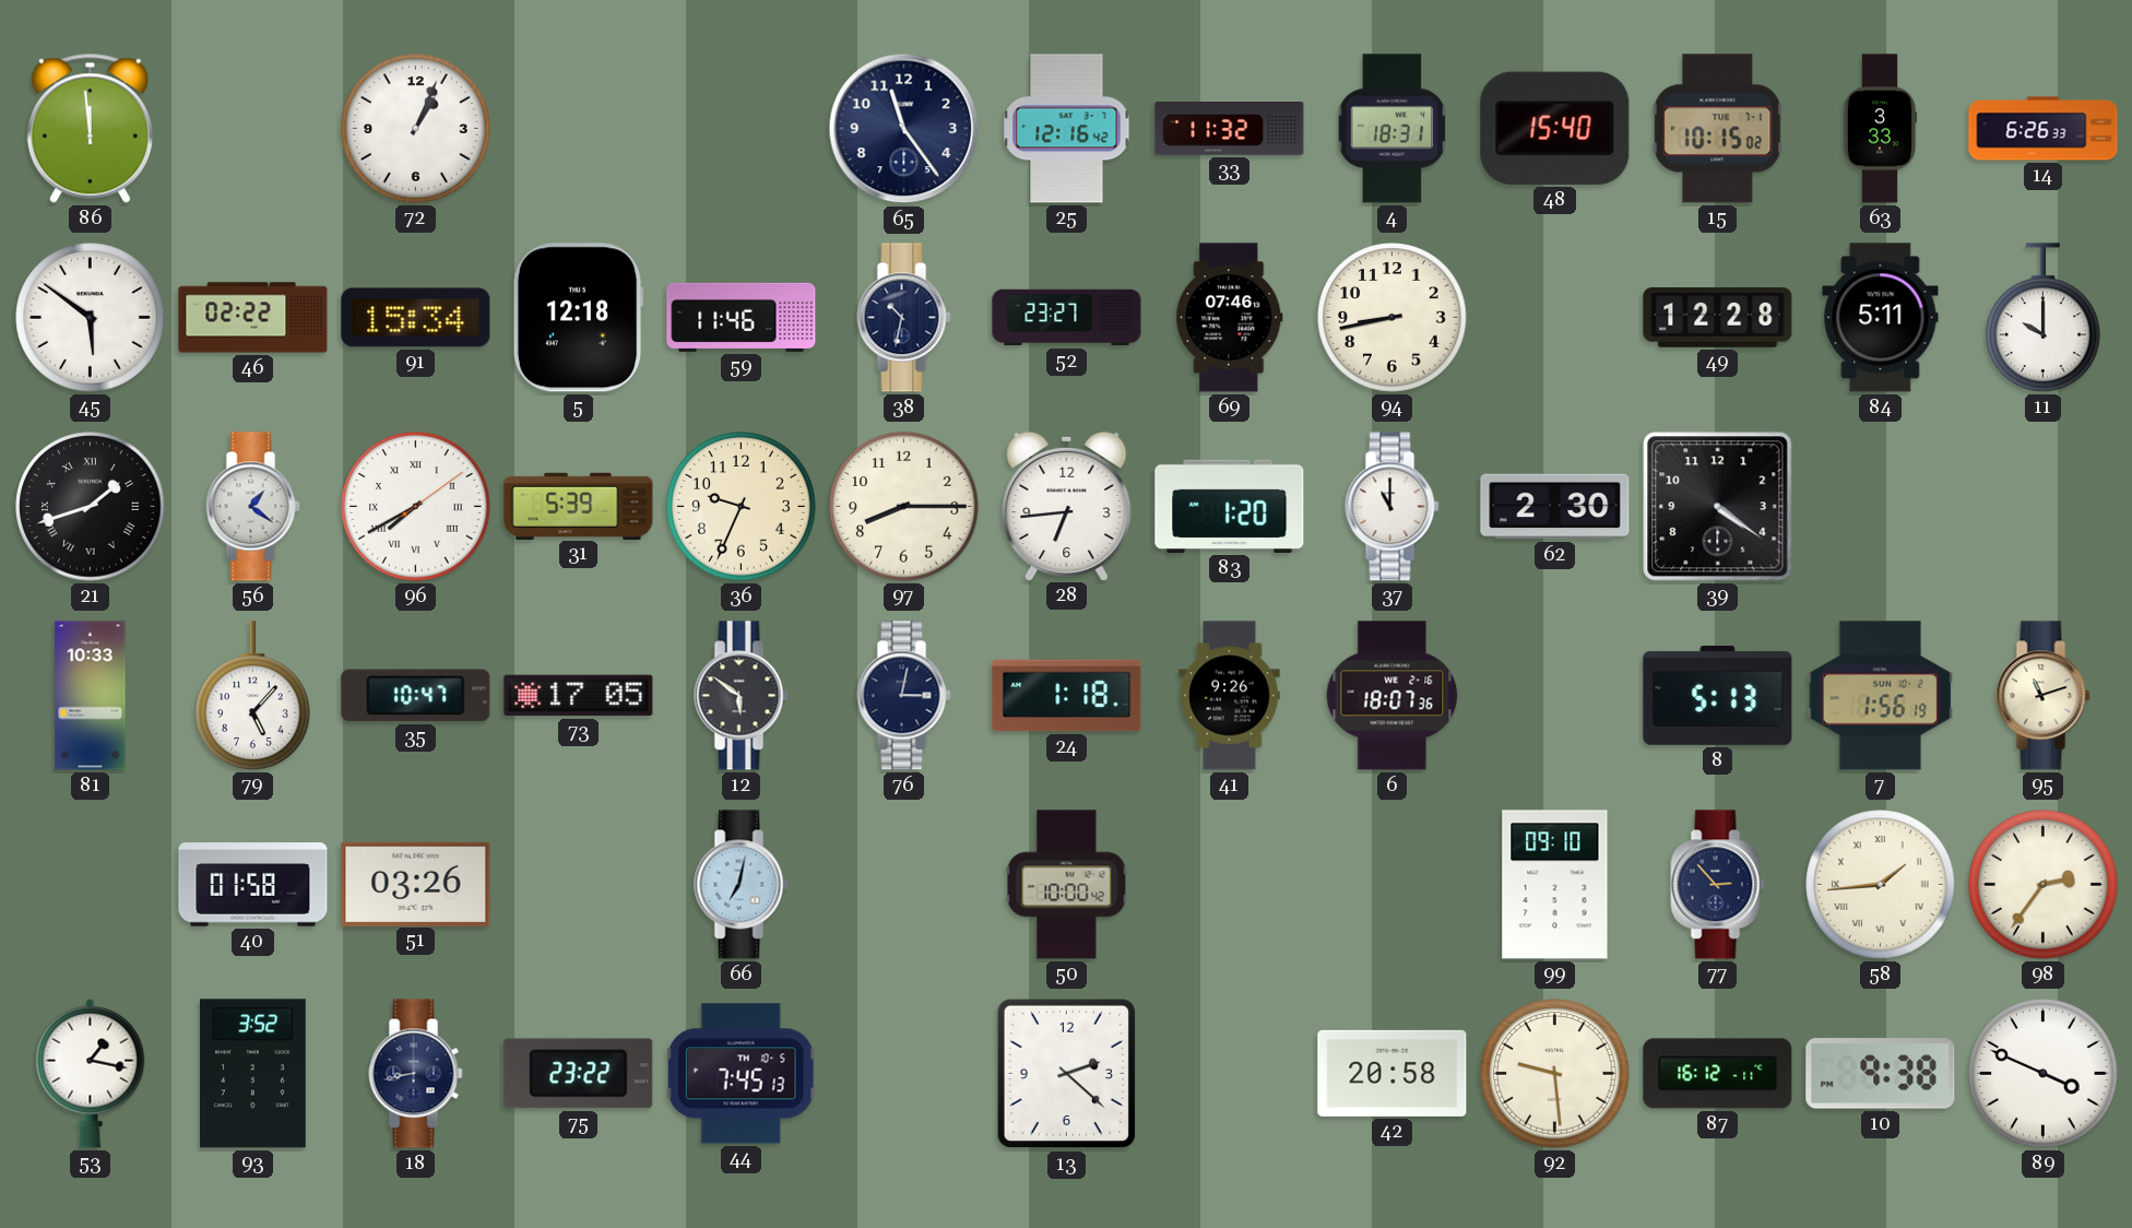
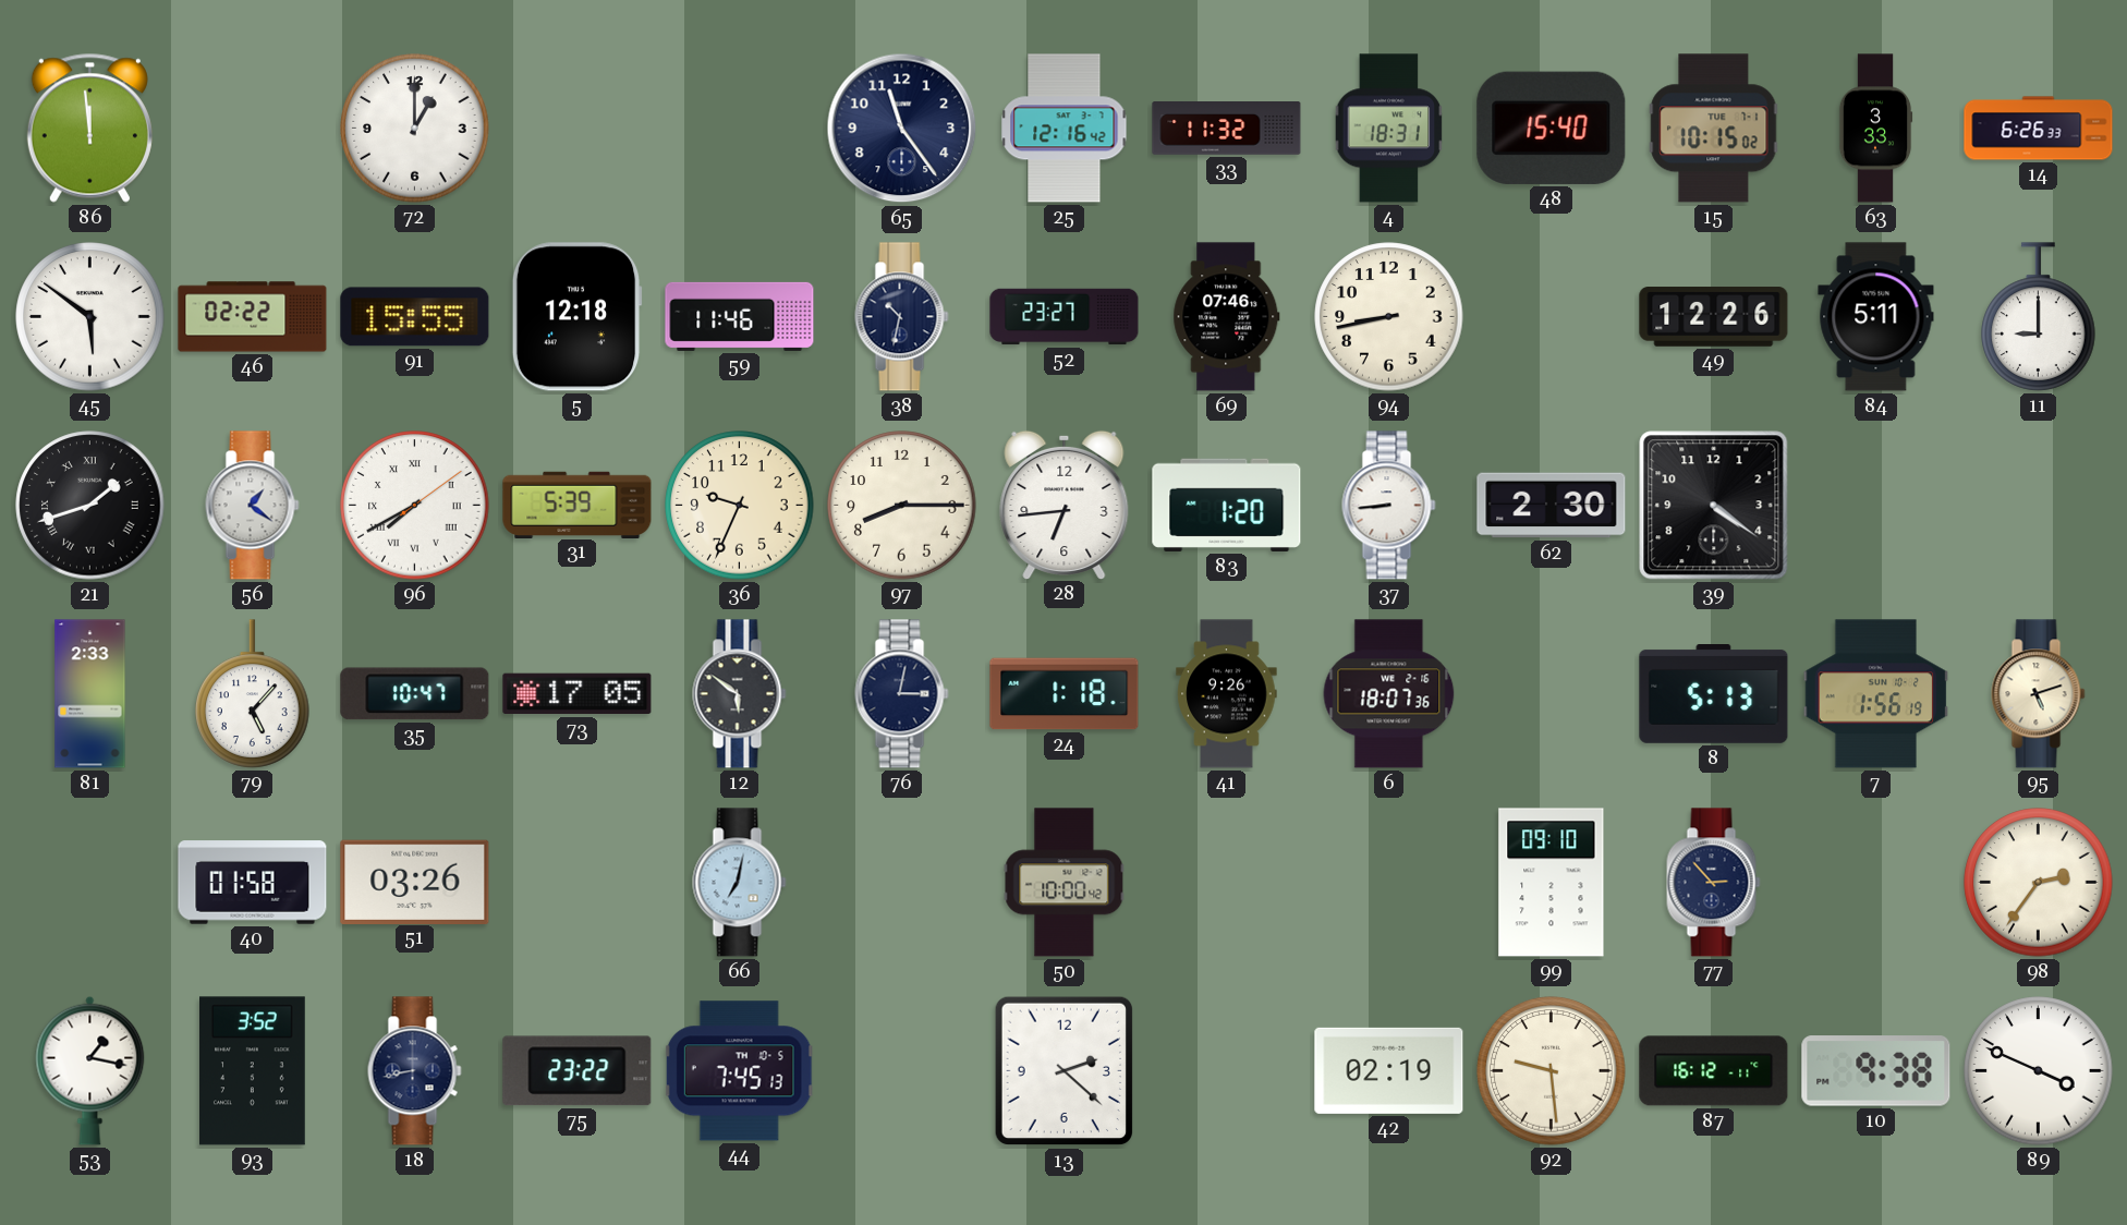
72: 1:04 -> 1:00 (415, 129)
91: 15:34 -> 15:55 (415, 317)
49: 12:28 -> 12:26 (1714, 317)
11: 10:00 -> 9:00 (2039, 317)
37: 11:00 -> 8:44 (1389, 506)
81: 10:33 -> 2:33 (90, 694)
95: 11:12 -> 5:12 (2039, 694)
58: 1:44 -> none (1881, 885)
42: 20:58 -> 02:19 (1389, 1070)
